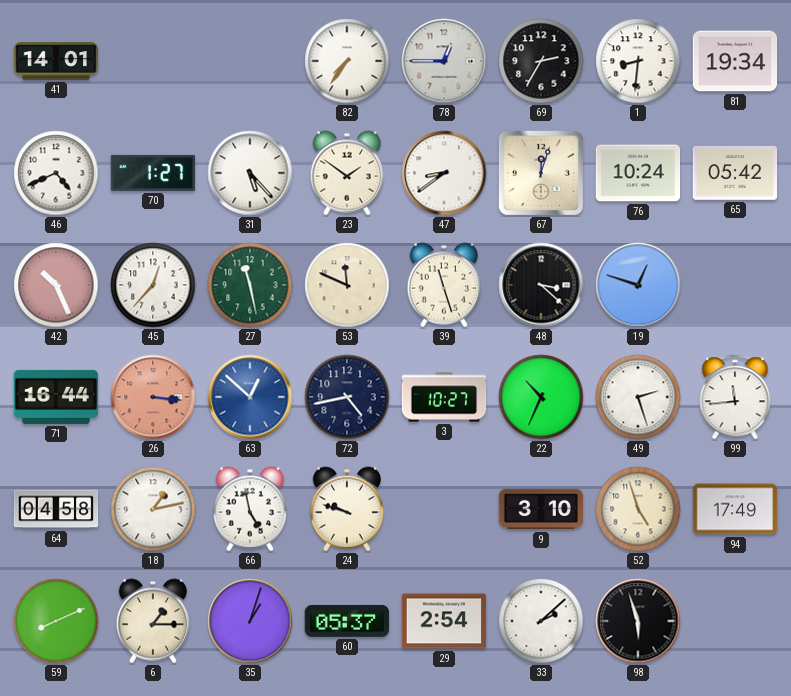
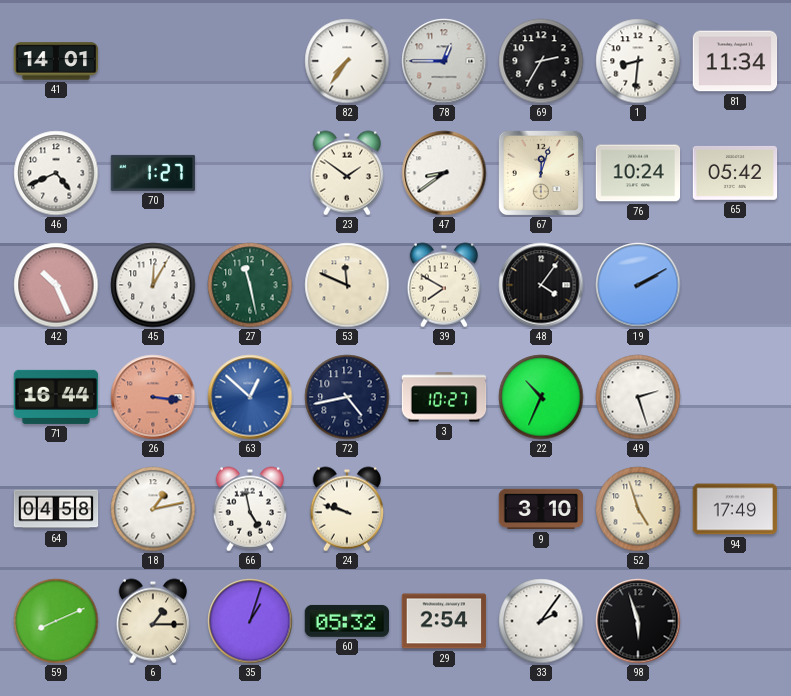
81: 19:34 -> 11:34 (735, 61)
31: 5:23 -> none (250, 173)
45: 12:37 -> 12:05 (153, 285)
39: 11:27 -> 7:50 (443, 285)
48: 3:22 -> 4:06 (541, 285)
19: 12:48 -> 2:10 (638, 285)
99: 11:44 -> none (735, 397)
60: 05:37 -> 05:32 (346, 621)
33: 2:08 -> 2:06 (541, 621)
